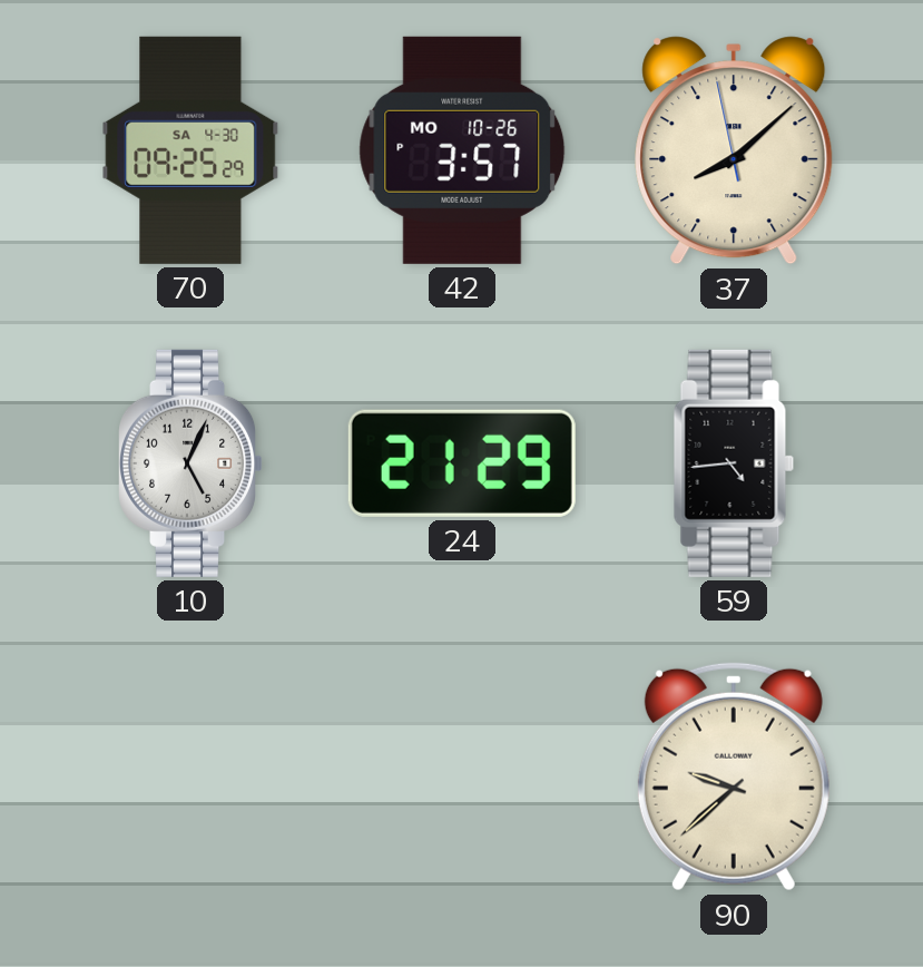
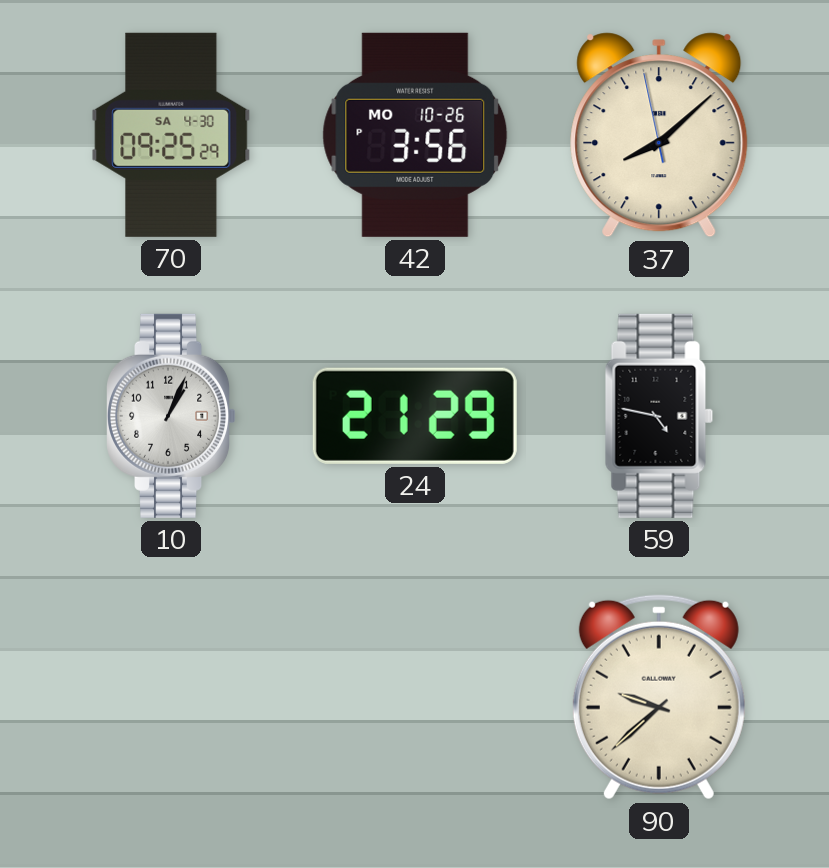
42: 3:57 -> 3:56 (415, 135)
10: 5:04 -> 1:04 (172, 416)
59: 4:44 -> 4:47 (659, 416)
